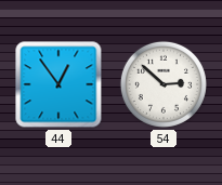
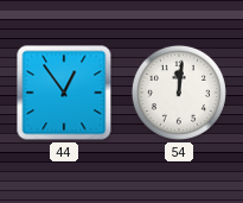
54: 2:52 -> 12:01 (179, 93)
